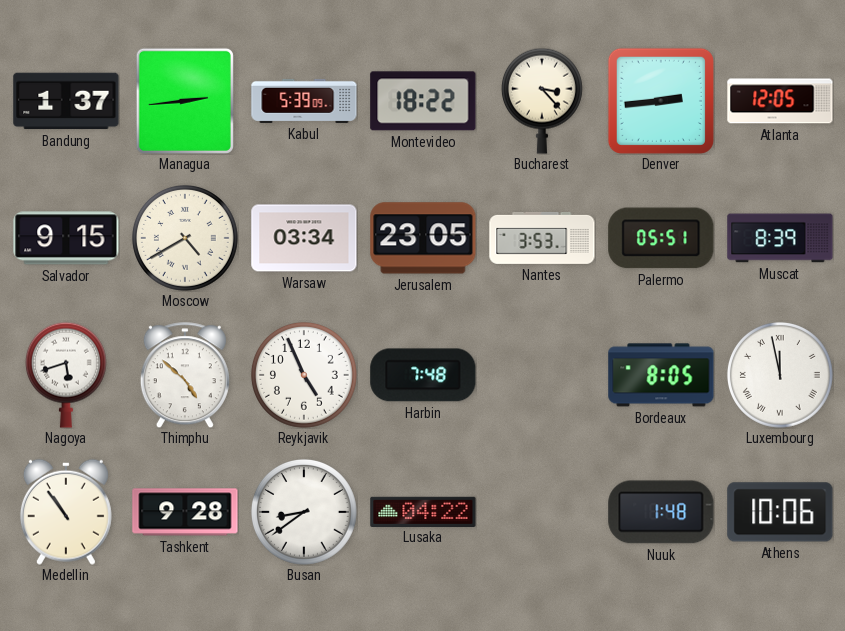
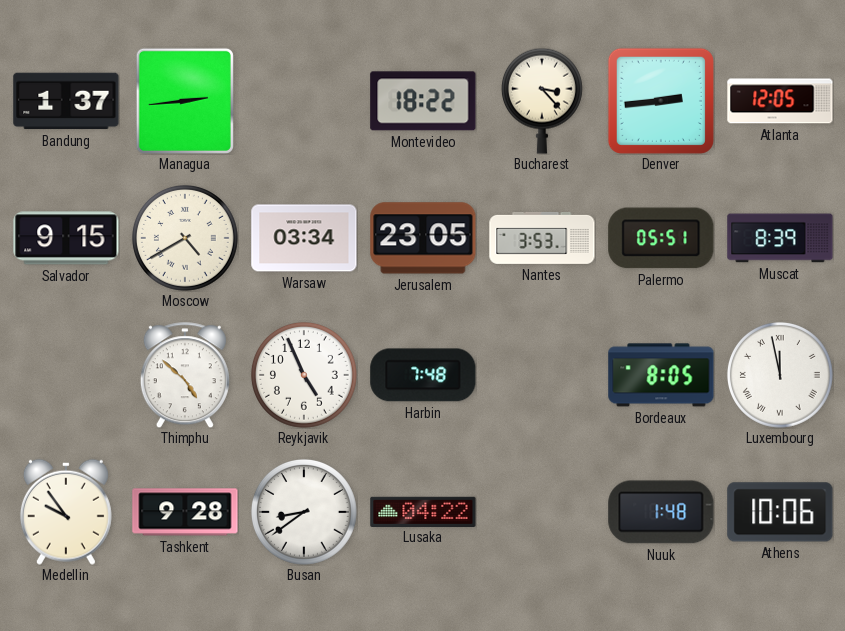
Kabul: 5:39 -> none (304, 101)
Nagoya: 5:42 -> none (66, 375)
Medellin: 10:54 -> 9:54 (66, 512)
